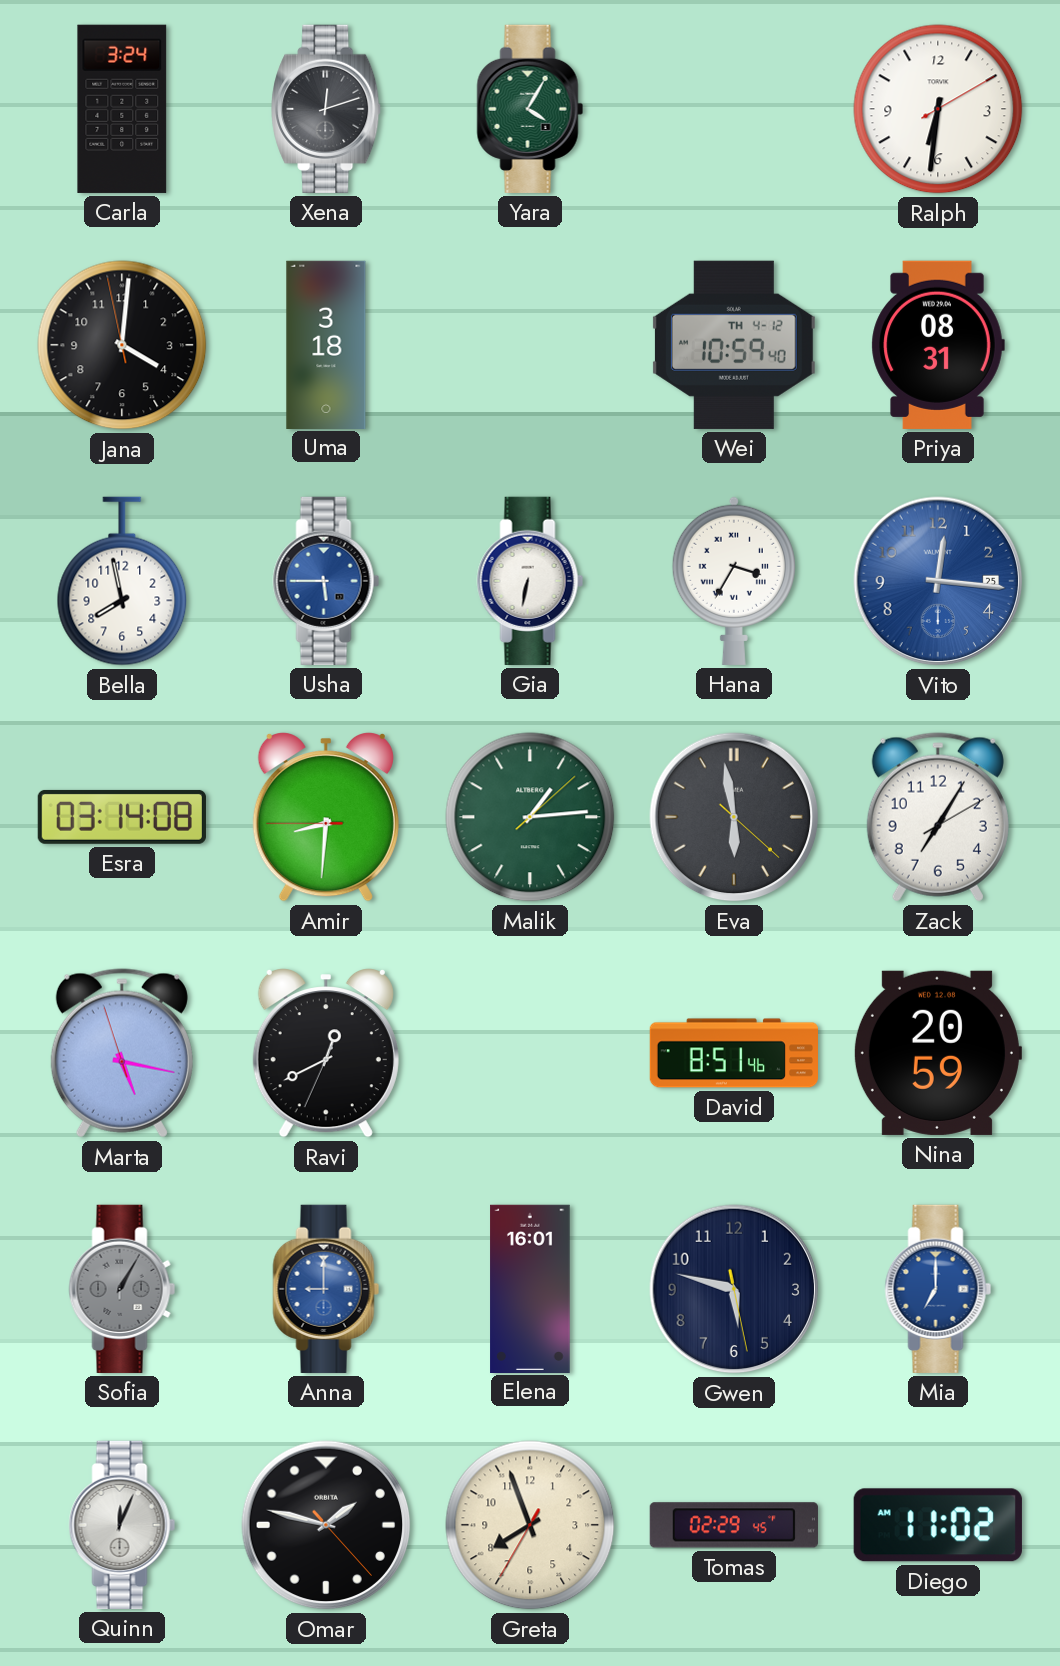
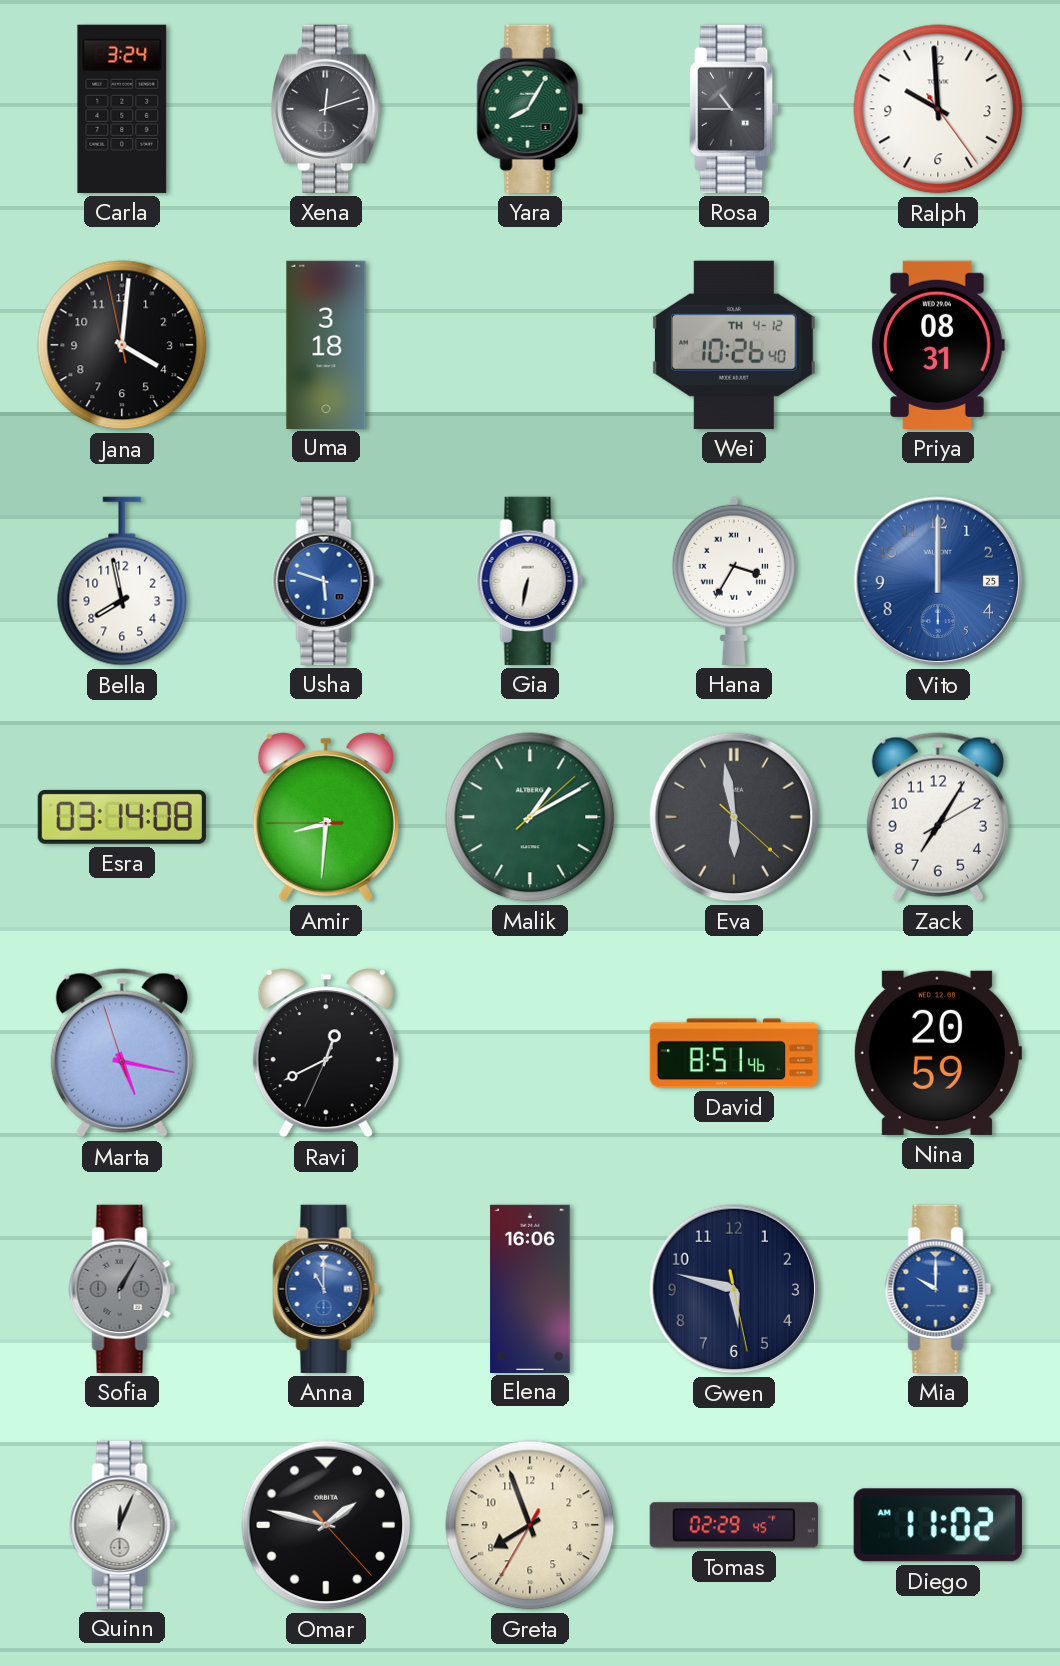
Yara: 4:05 -> 8:05 (530, 109)
Rosa: none -> 10:45 (734, 109)
Ralph: 6:31 -> 9:59 (938, 109)
Wei: 10:59 -> 10:26 (734, 345)
Usha: 5:45 -> 5:48 (326, 581)
Vito: 12:16 -> 12:00 (938, 581)
Malik: 1:14 -> 1:10 (530, 817)
Anna: 9:00 -> 11:00 (326, 1289)
Elena: 16:01 -> 16:06 (530, 1288)
Mia: 7:00 -> 10:00 (938, 1289)
